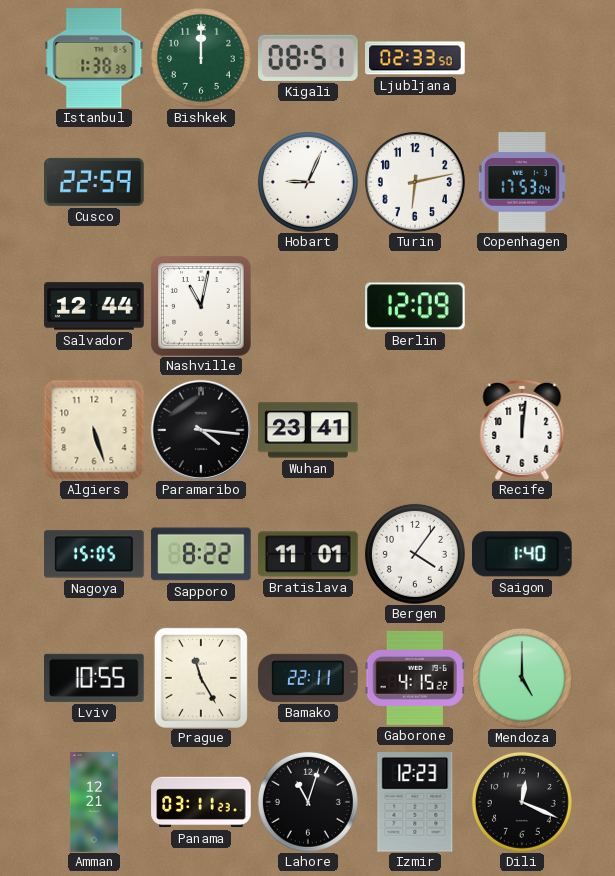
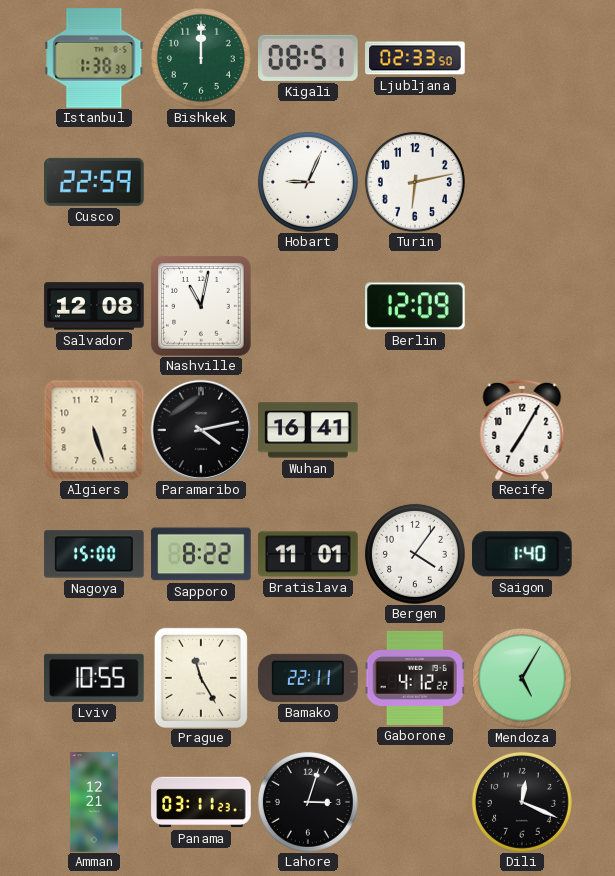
Copenhagen: 17:53 -> none (522, 182)
Salvador: 12:44 -> 12:08 (94, 306)
Paramaribo: 4:16 -> 4:13 (201, 430)
Wuhan: 23:41 -> 16:41 (308, 430)
Recife: 12:01 -> 7:05 (522, 430)
Nagoya: 15:05 -> 15:00 (94, 554)
Gaborone: 4:15 -> 4:12 (415, 678)
Mendoza: 5:00 -> 5:05 (522, 678)
Lahore: 11:03 -> 3:03 (308, 802)
Izmir: 12:23 -> none (415, 803)
